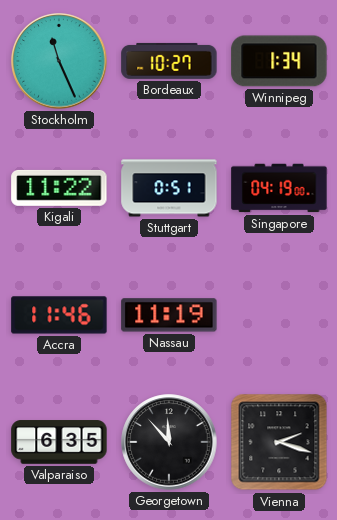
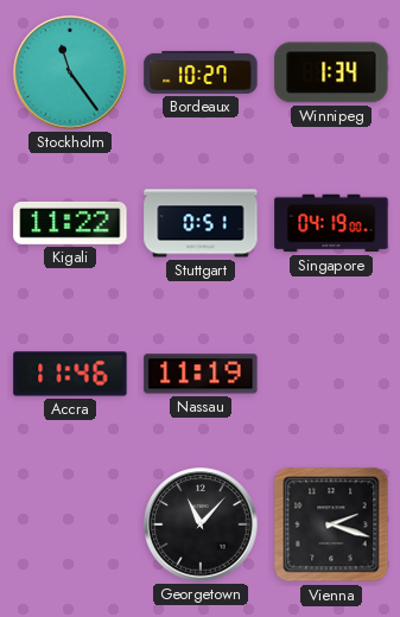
Stockholm: 11:26 -> 11:24 (70, 72)
Valparaiso: 6:35 -> none (59, 442)
Georgetown: 11:53 -> 11:07 (201, 524)
